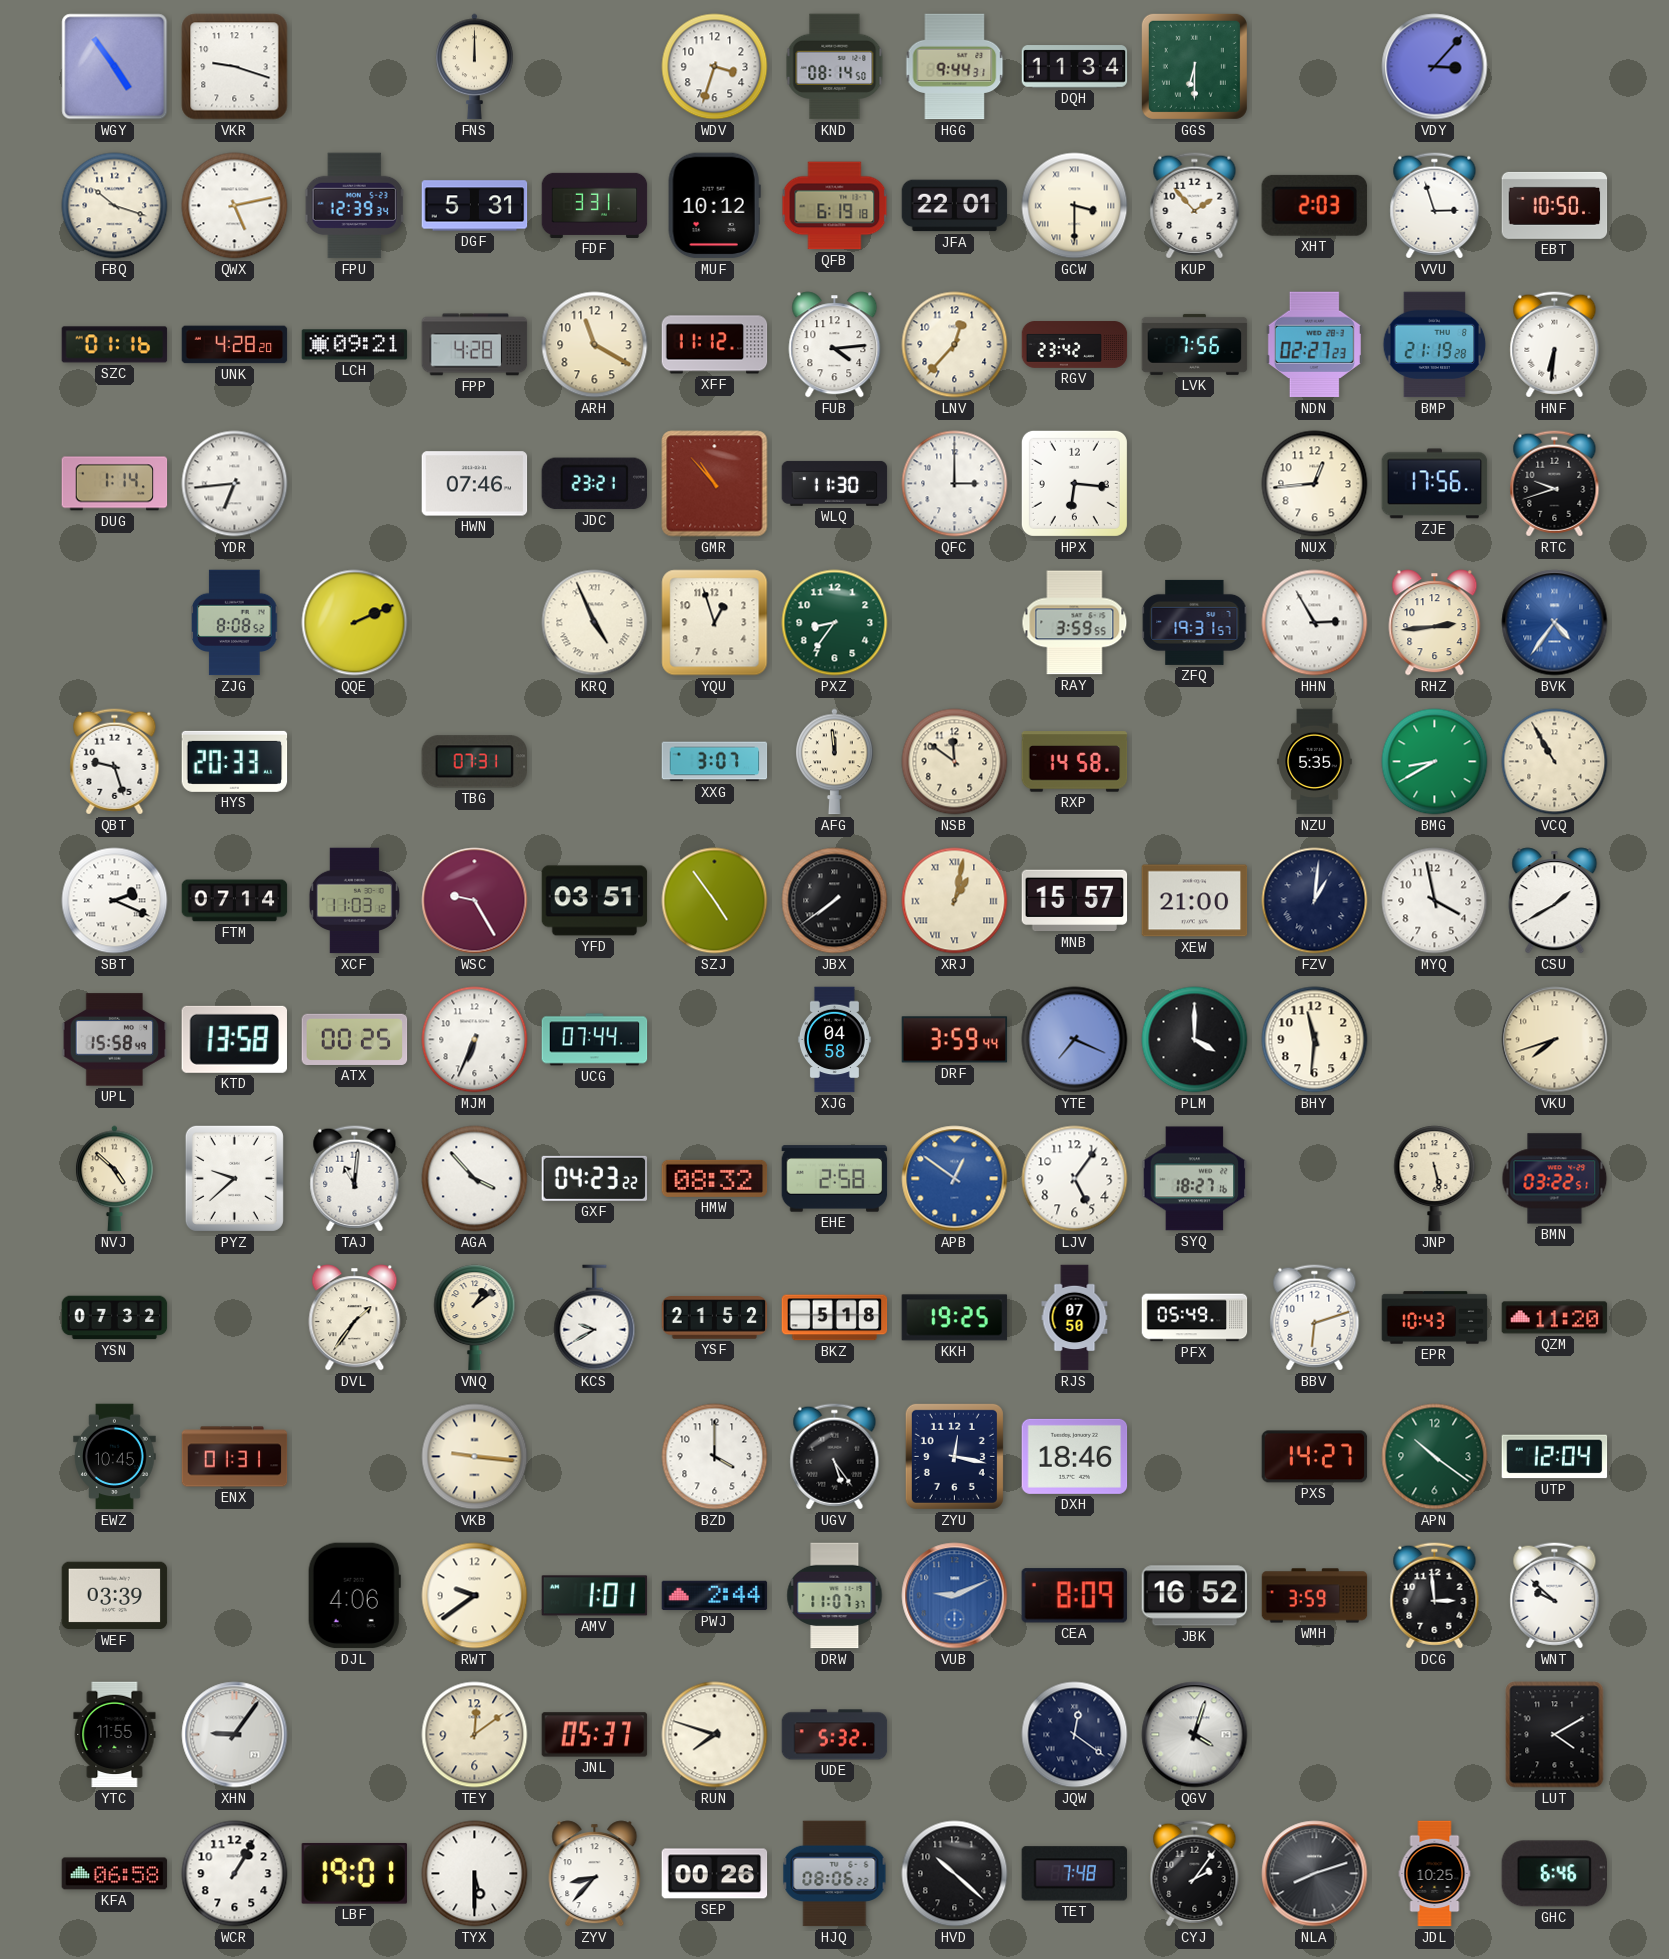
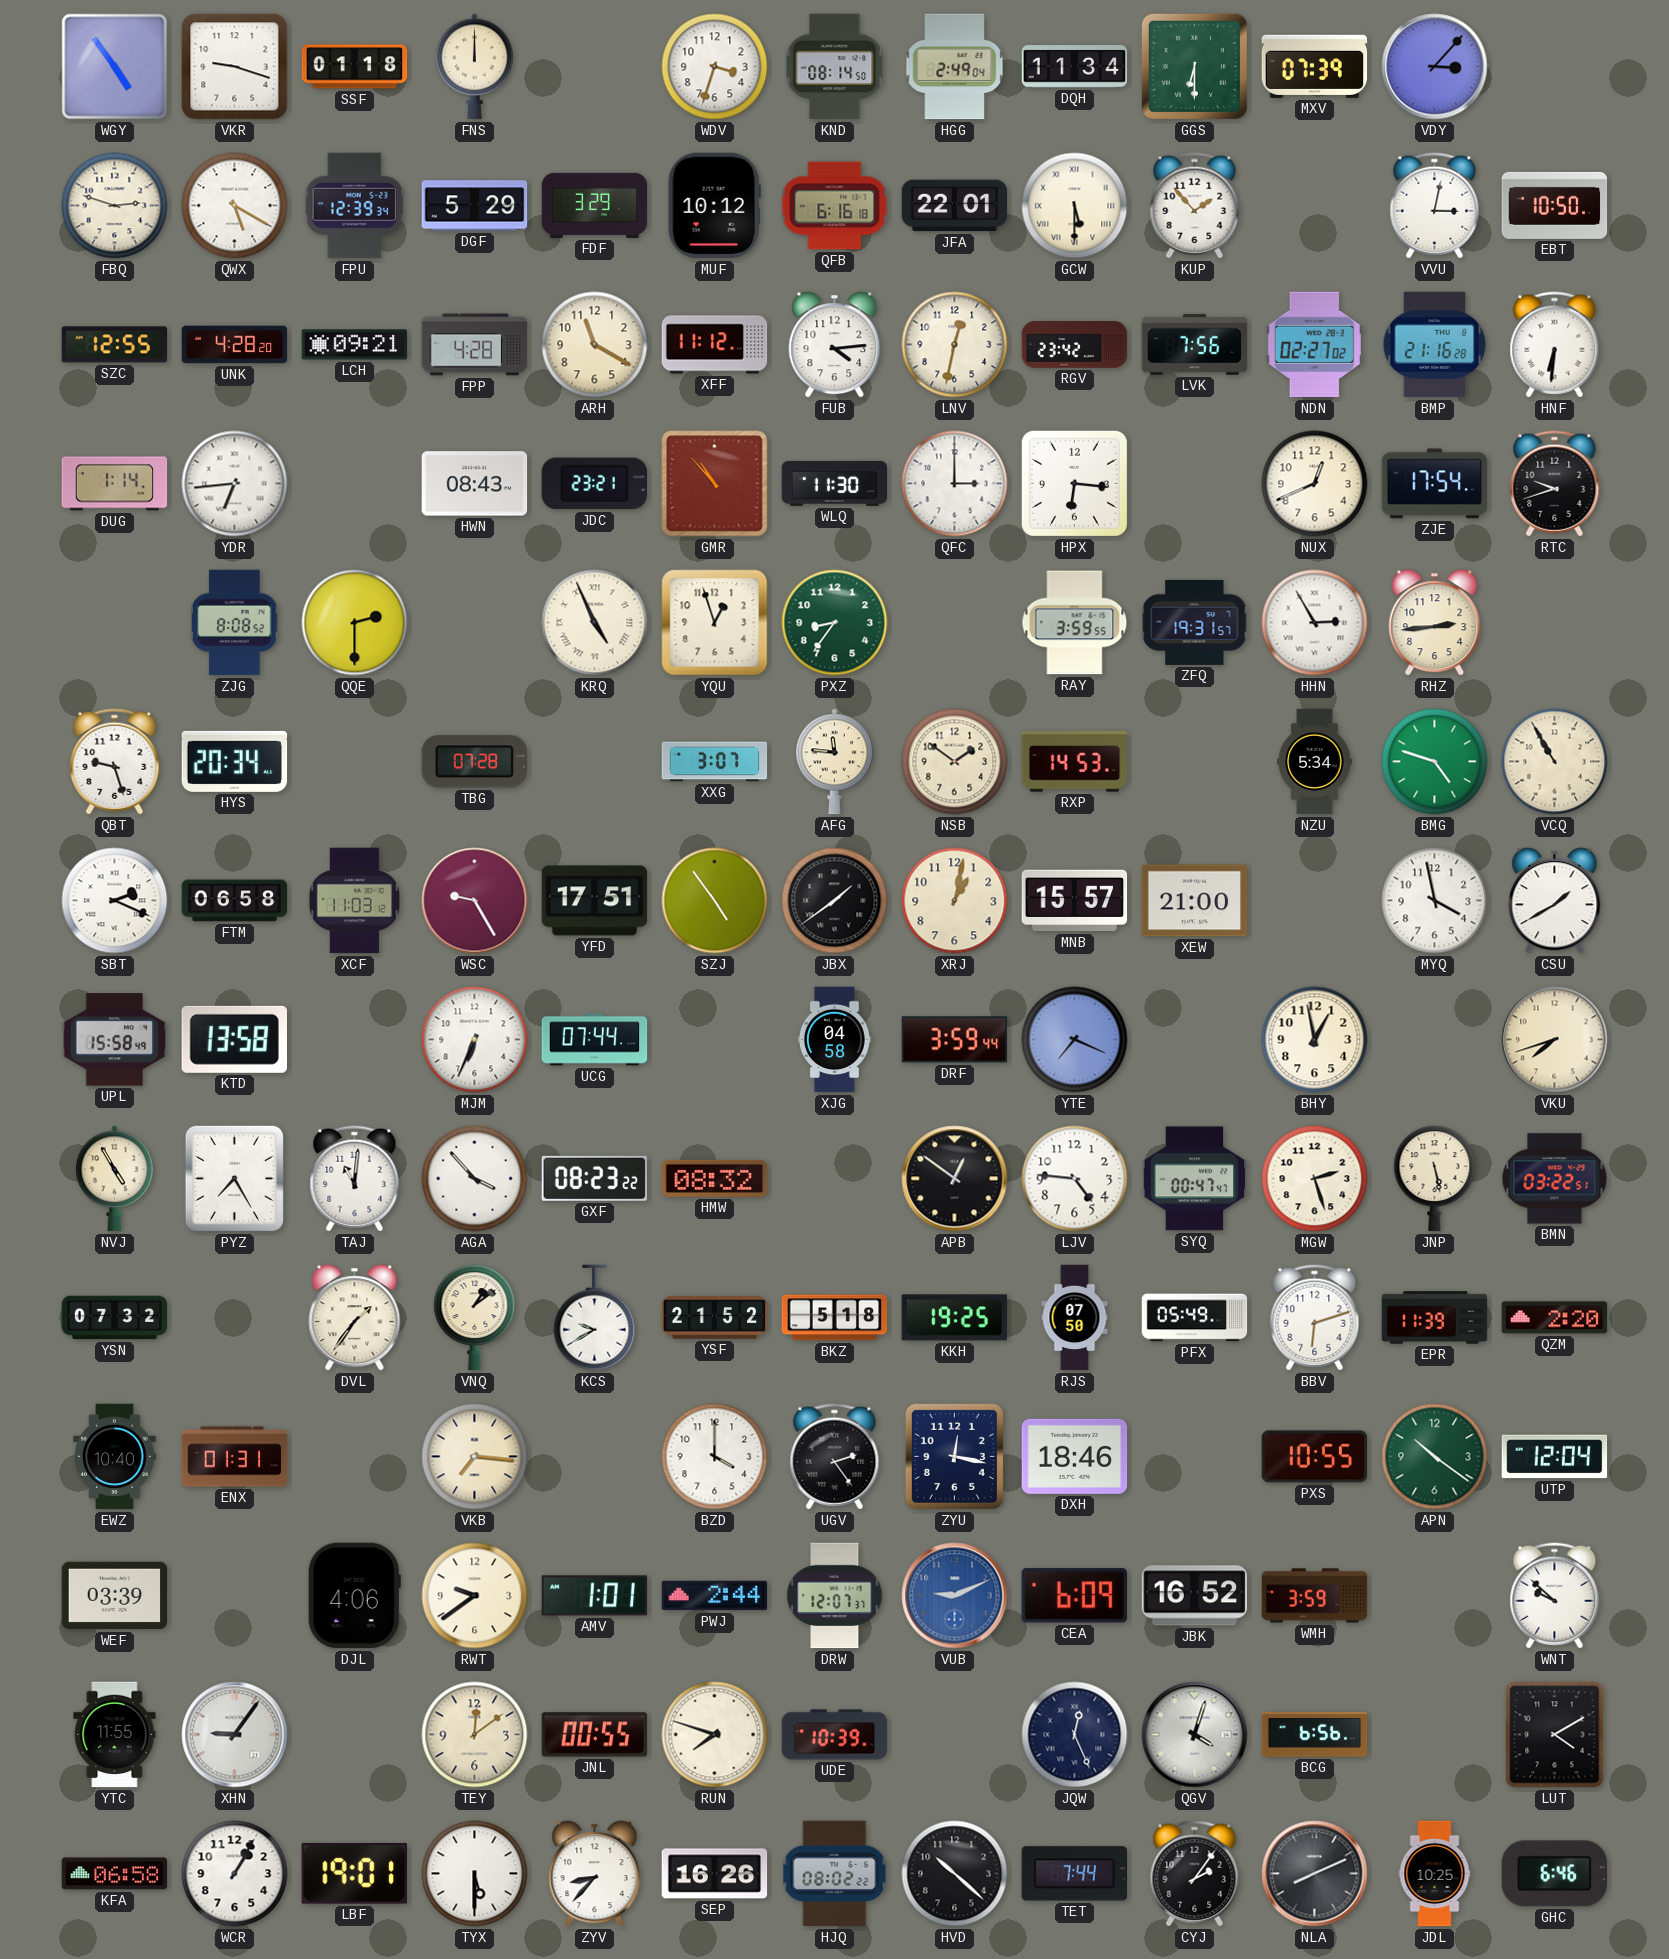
SSF: none -> 01:18 (355, 67)
HGG: 9:44 -> 2:49 (955, 67)
MXV: none -> 07:39 (1315, 66)
FBQ: 10:18 -> 2:48 (115, 206)
QWX: 5:13 -> 5:20 (235, 206)
DGF: 5:31 -> 5:29 (475, 206)
FDF: 3:31 -> 3:29 (595, 205)
QFB: 6:19 -> 6:16 (835, 206)
GCW: 3:30 -> 5:30 (1075, 206)
XHT: 2:03 -> none (1314, 205)
VVU: 2:57 -> 3:02 (1435, 206)
SZC: 01:16 -> 12:55 (115, 345)
LNV: 12:37 -> 12:32 (955, 345)
NDN: 02:27:23 -> 02:27:02 (1314, 345)
BMP: 21:19 -> 21:16 (1435, 345)
HWN: 07:46 -> 08:43 (475, 484)
NUX: 12:44 -> 12:41 (1315, 484)
ZJE: 17:56 -> 17:54 (1435, 484)
QQE: 2:11 -> 2:30 (355, 623)
BVK: 4:36 -> none (1555, 623)
HYS: 20:33 -> 20:34 (235, 761)
TBG: 07:31 -> 07:28 (474, 762)
AFG: 11:59 -> 11:46 (835, 762)
NSB: 11:51 -> 1:51 (955, 762)
RXP: 14:58 -> 14:53 (1075, 762)
NZU: 5:35 -> 5:34 (1315, 762)
BMG: 8:40 -> 4:48 (1435, 762)
FTM: 07:14 -> 06:58 (235, 901)
YFD: 03:51 -> 17:51 (595, 901)
JBX: 7:39 -> 1:39 (835, 901)
XRJ numerals: Roman -> Arabic (955, 901)
FZV: 1:01 -> none (1315, 901)
ATX: 00:25 -> none (355, 1039)
PLM: 4:00 -> none (1195, 1040)
BHY: 11:31 -> 12:58 (1315, 1040)
NVJ: 4:52 -> 4:55 (115, 1179)
PYZ: 9:38 -> 7:25 (234, 1178)
GXF: 04:23 -> 08:23 (595, 1178)
EHE: 2:58 -> none (835, 1179)
APB dial: blue -> black (955, 1179)
LJV: 5:06 -> 4:46 (1075, 1179)
SYQ: 18:27 -> 00:47 (1195, 1179)
MGW: none -> 2:27 (1315, 1179)
EPR: 10:43 -> 11:39 (1435, 1318)
QZM: 11:20 -> 2:20 (1555, 1318)
EWZ: 10:45 -> 10:40 (115, 1457)
VKB: 9:16 -> 7:16 (475, 1457)
UGV: 5:24 -> 2:24 (835, 1457)
PXS: 14:27 -> 10:55 (1315, 1457)
DRW: 11:07 -> 12:07 (835, 1596)
CEA: 8:09 -> 6:09 (1074, 1596)
DCG: 2:59 -> none (1435, 1596)
JNL: 05:37 -> 00:55 (595, 1735)
UDE: 5:32 -> 10:39 (835, 1735)
JQW: 12:21 -> 12:26 (1075, 1735)
BCG: none -> 6:56 (1315, 1735)
SEP: 00:26 -> 16:26 (715, 1874)
HJQ: 08:06 -> 08:02 (835, 1874)
TET: 7:48 -> 7:44 (1075, 1874)
NLA: 8:12 -> 8:11 (1315, 1874)
